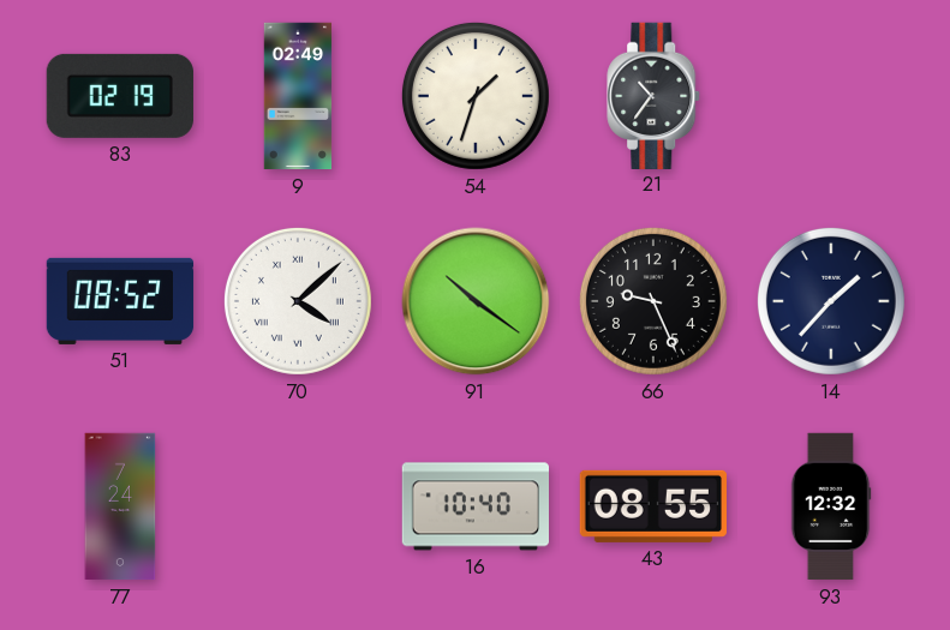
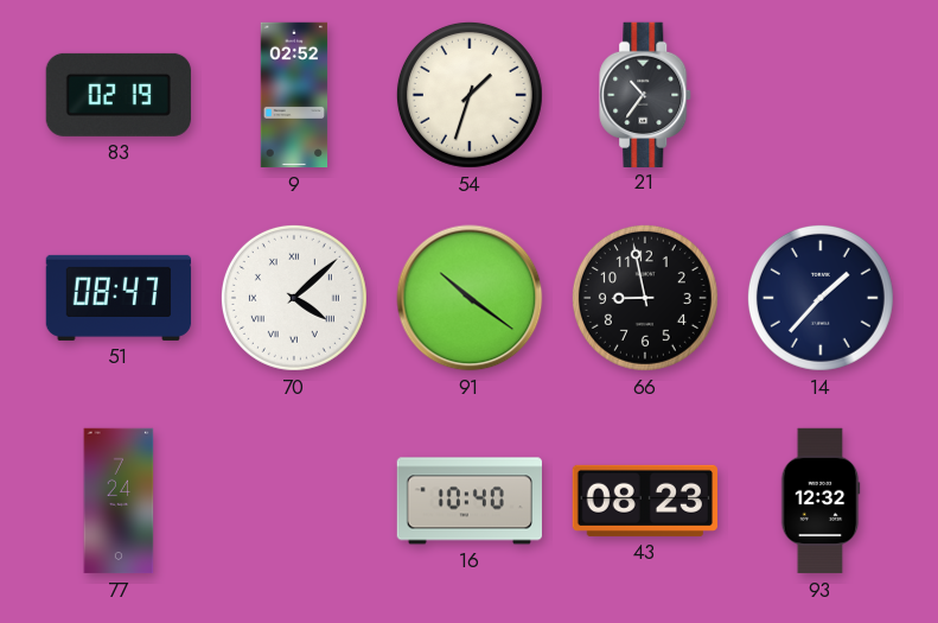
9: 02:49 -> 02:52 (294, 95)
51: 08:52 -> 08:47 (119, 298)
66: 9:26 -> 8:58 (645, 298)
43: 08:55 -> 08:23 (644, 501)
